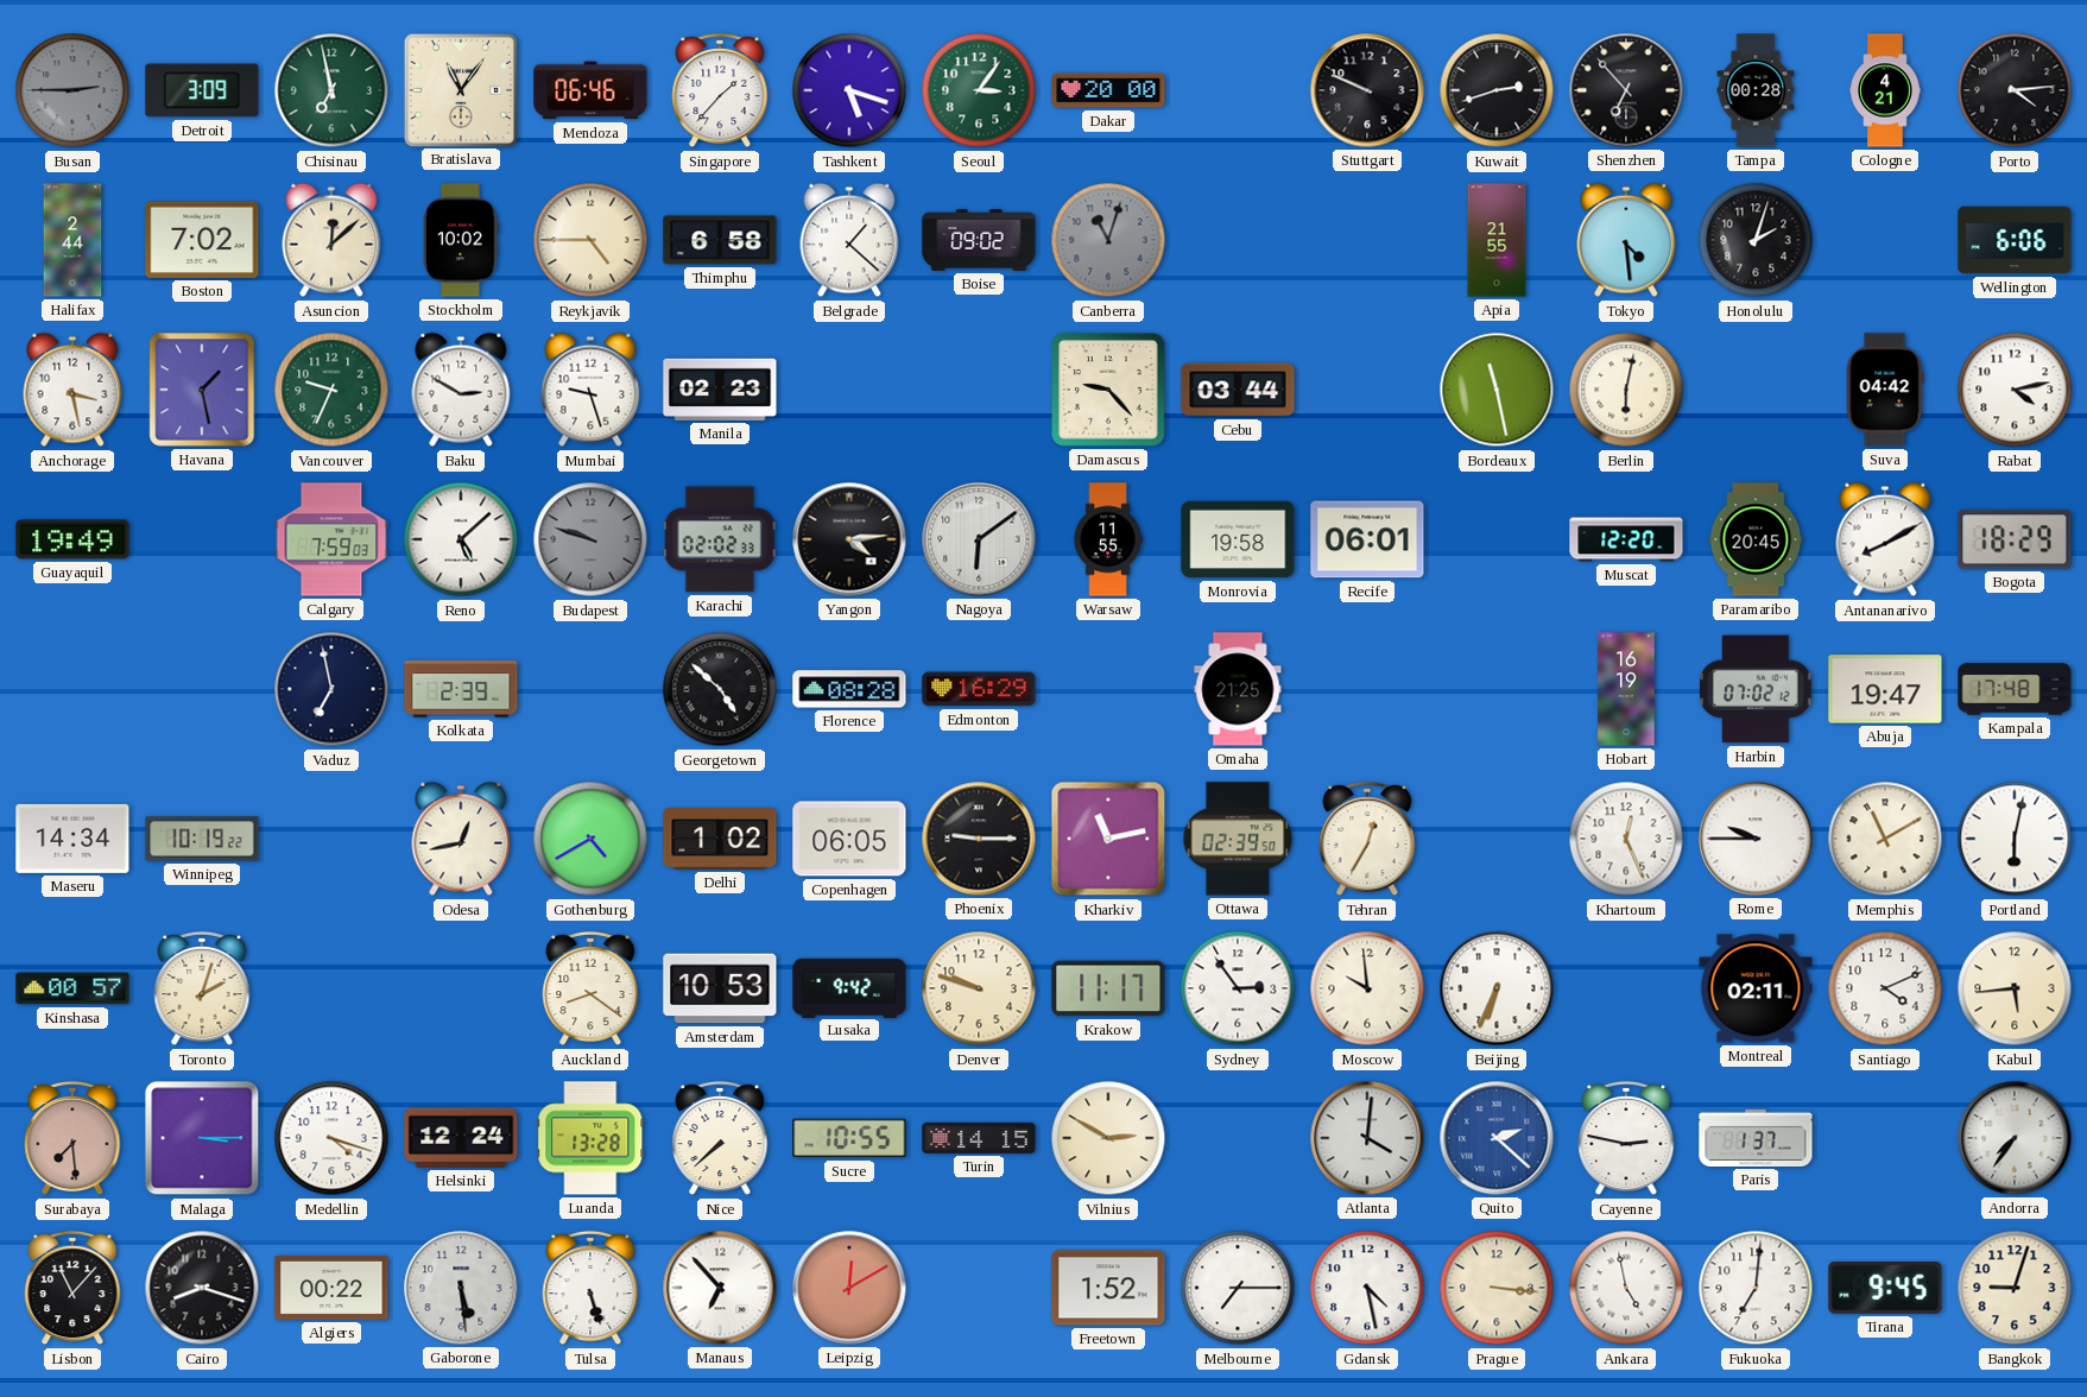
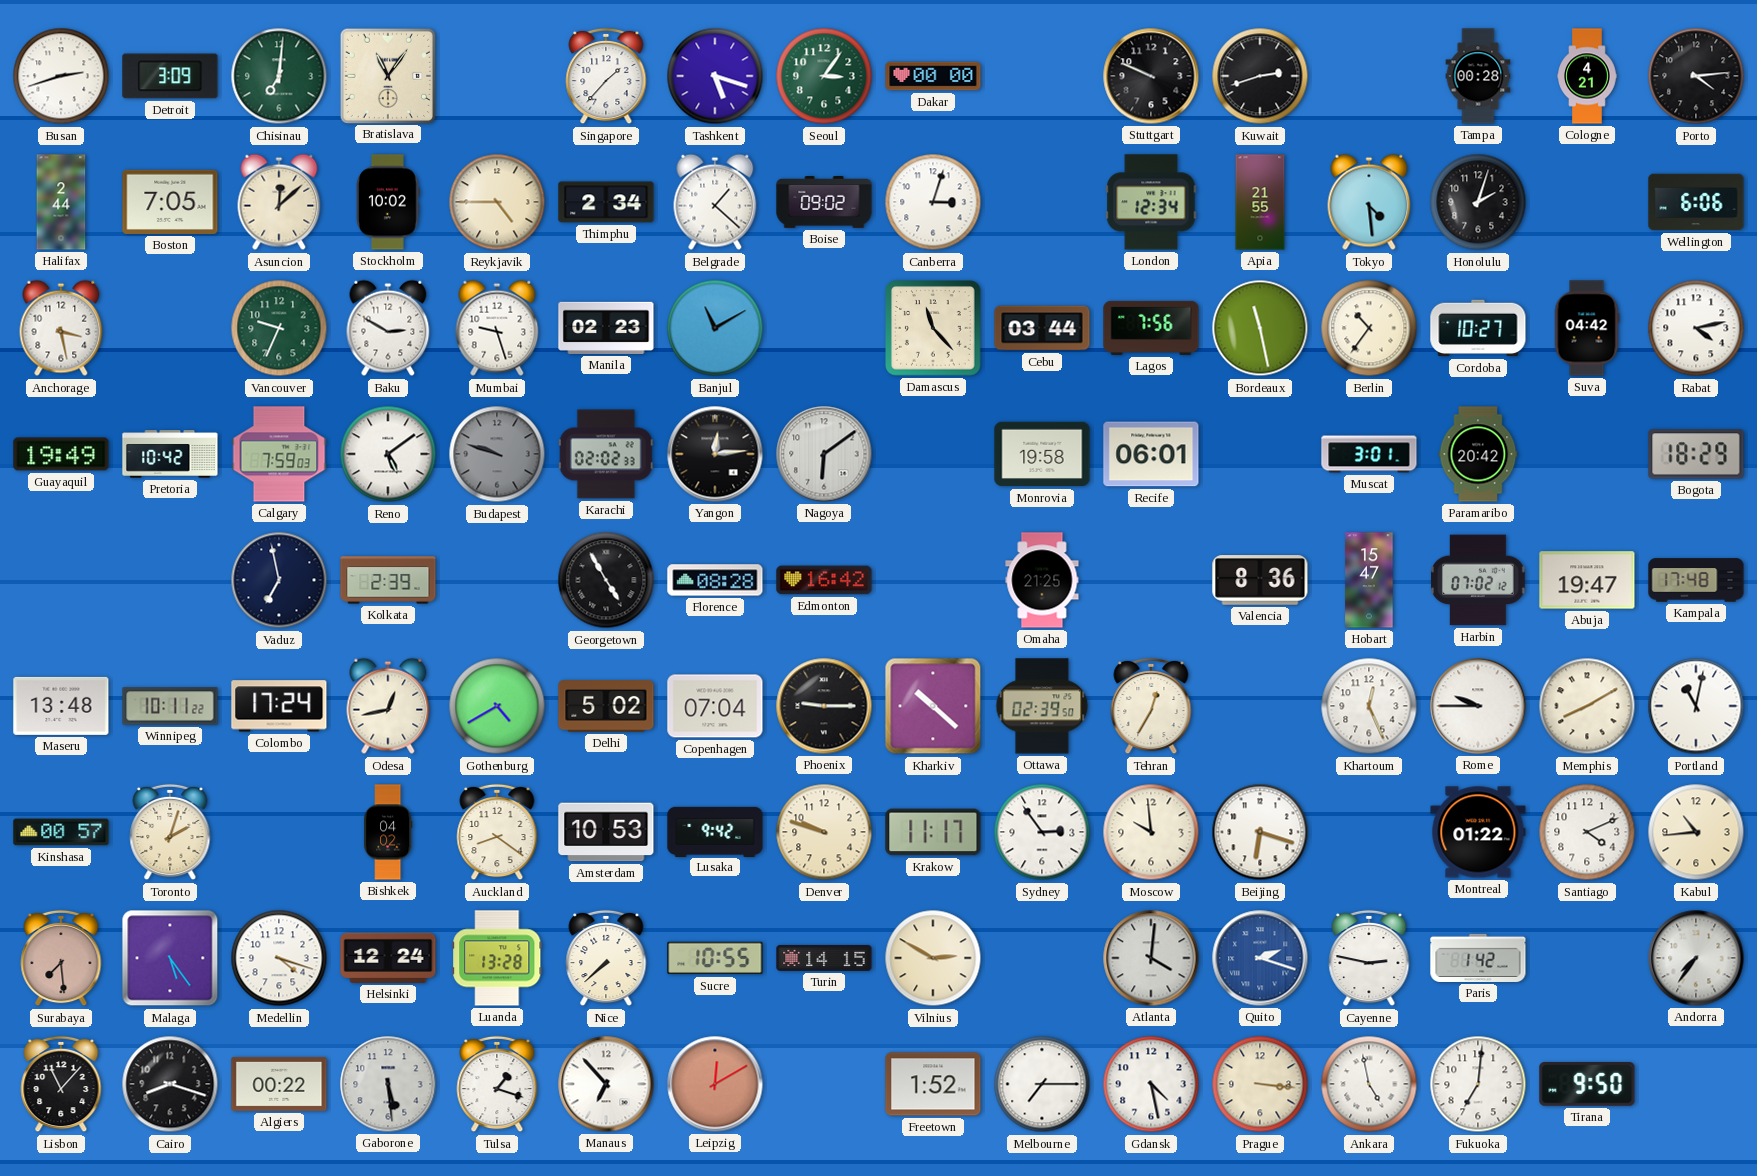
Busan: 2:45 -> 2:42 (61, 76)
Busan dial: grey -> white (61, 76)
Chisinau: 6:58 -> 7:01 (279, 76)
Mendoza: 06:46 -> none (590, 90)
Dakar: 20:00 -> 00:00 (933, 76)
Shenzhen: 6:53 -> none (1626, 90)
Boston: 7:02 -> 7:05 (170, 202)
Thimphu: 6:58 -> 2:34 (606, 202)
Canberra: 11:03 -> 3:03 (933, 202)
Canberra dial: grey -> white (933, 202)
London: none -> 12:34 (1151, 202)
Havana: 1:28 -> none (202, 390)
Banjul: none -> 11:10 (715, 328)
Damascus: 9:23 -> 11:23 (933, 328)
Lagos: none -> 7:56 (1151, 328)
Berlin: 6:02 -> 10:36 (1369, 328)
Cordoba: none -> 10:27 (1478, 328)
Pretoria: none -> 10:42 (170, 454)
Reno: 5:08 -> 5:09 (388, 454)
Yangon: 4:14 -> 12:14 (715, 454)
Warsaw: 11:55 -> none (1108, 539)
Muscat: 12:20 -> 3:01 (1369, 454)
Paramaribo: 20:45 -> 20:42 (1478, 454)
Antananarivo: 8:10 -> none (1885, 539)
Georgetown: 4:52 -> 4:55 (606, 580)
Edmonton: 16:29 -> 16:42 (824, 580)
Valencia: none -> 8:36 (1260, 580)
Hobart: 16:19 -> 15:47 (1369, 580)
Maseru: 14:34 -> 13:48 (61, 706)
Winnipeg: 10:19 -> 10:11 (170, 706)
Colombo: none -> 17:24 (279, 706)
Delhi: 1:02 -> 5:02 (606, 706)
Copenhagen: 06:05 -> 07:04 (715, 706)
Kharkiv: 11:13 -> 10:22 (933, 706)
Memphis: 11:10 -> 8:10 (1587, 706)
Portland: 6:02 -> 11:02 (1696, 706)
Bishkek: none -> 04:02 (388, 832)
Beijing: 6:34 -> 6:18 (1260, 832)
Montreal: 02:11 -> 01:22 (1478, 832)
Kabul: 5:44 -> 10:44 (1696, 832)
Malaga: 3:15 -> 5:24 (170, 958)
Quito: 2:22 -> 2:18 (1260, 958)
Paris: 1:37 -> 1:42 (1478, 958)
Tulsa: 5:27 -> 1:18 (497, 1084)
Tirana: 9:45 -> 9:50 (1587, 1085)
Bangkok: 9:03 -> none (2015, 1288)
